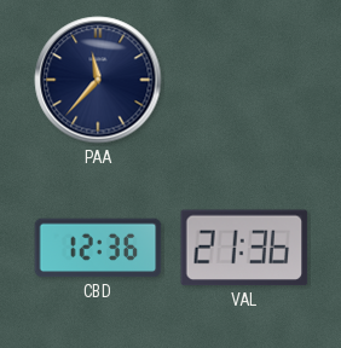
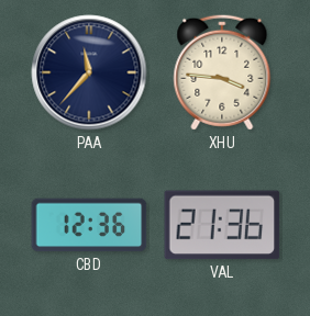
XHU: none -> 3:46 (222, 72)
